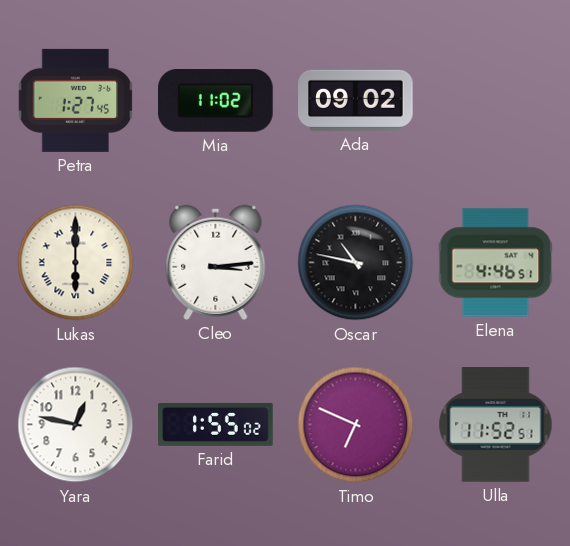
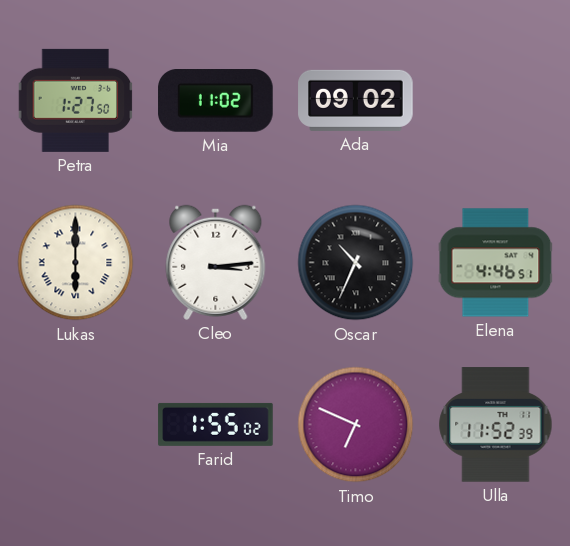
Petra: 1:27:45 -> 1:27:50 (76, 100)
Oscar: 10:47 -> 10:34 (356, 263)
Yara: 12:47 -> none (76, 425)
Ulla: 11:52:51 -> 11:52:39 (496, 425)
